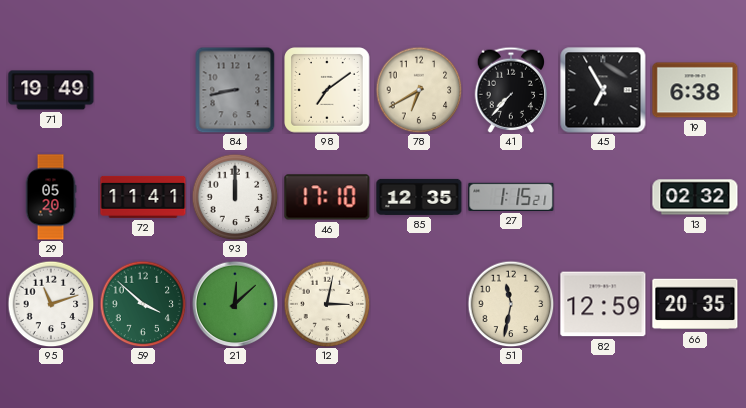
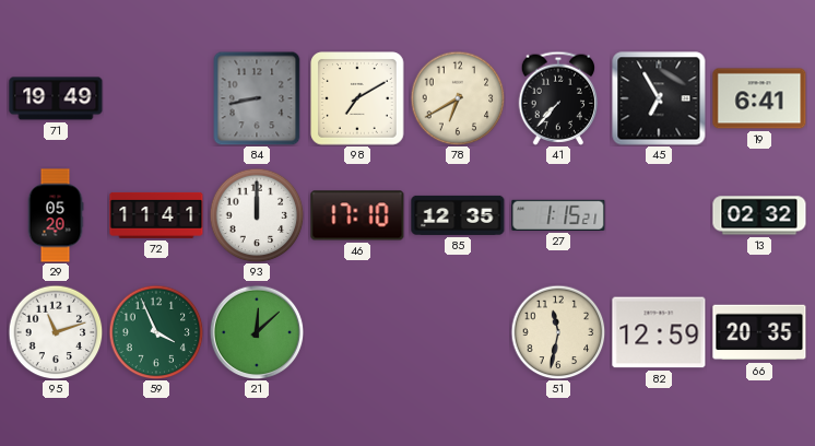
98: 7:09 -> 7:10 (358, 99)
19: 6:38 -> 6:41 (759, 98)
59: 3:52 -> 3:56 (156, 332)
12: 3:02 -> none (327, 304)
